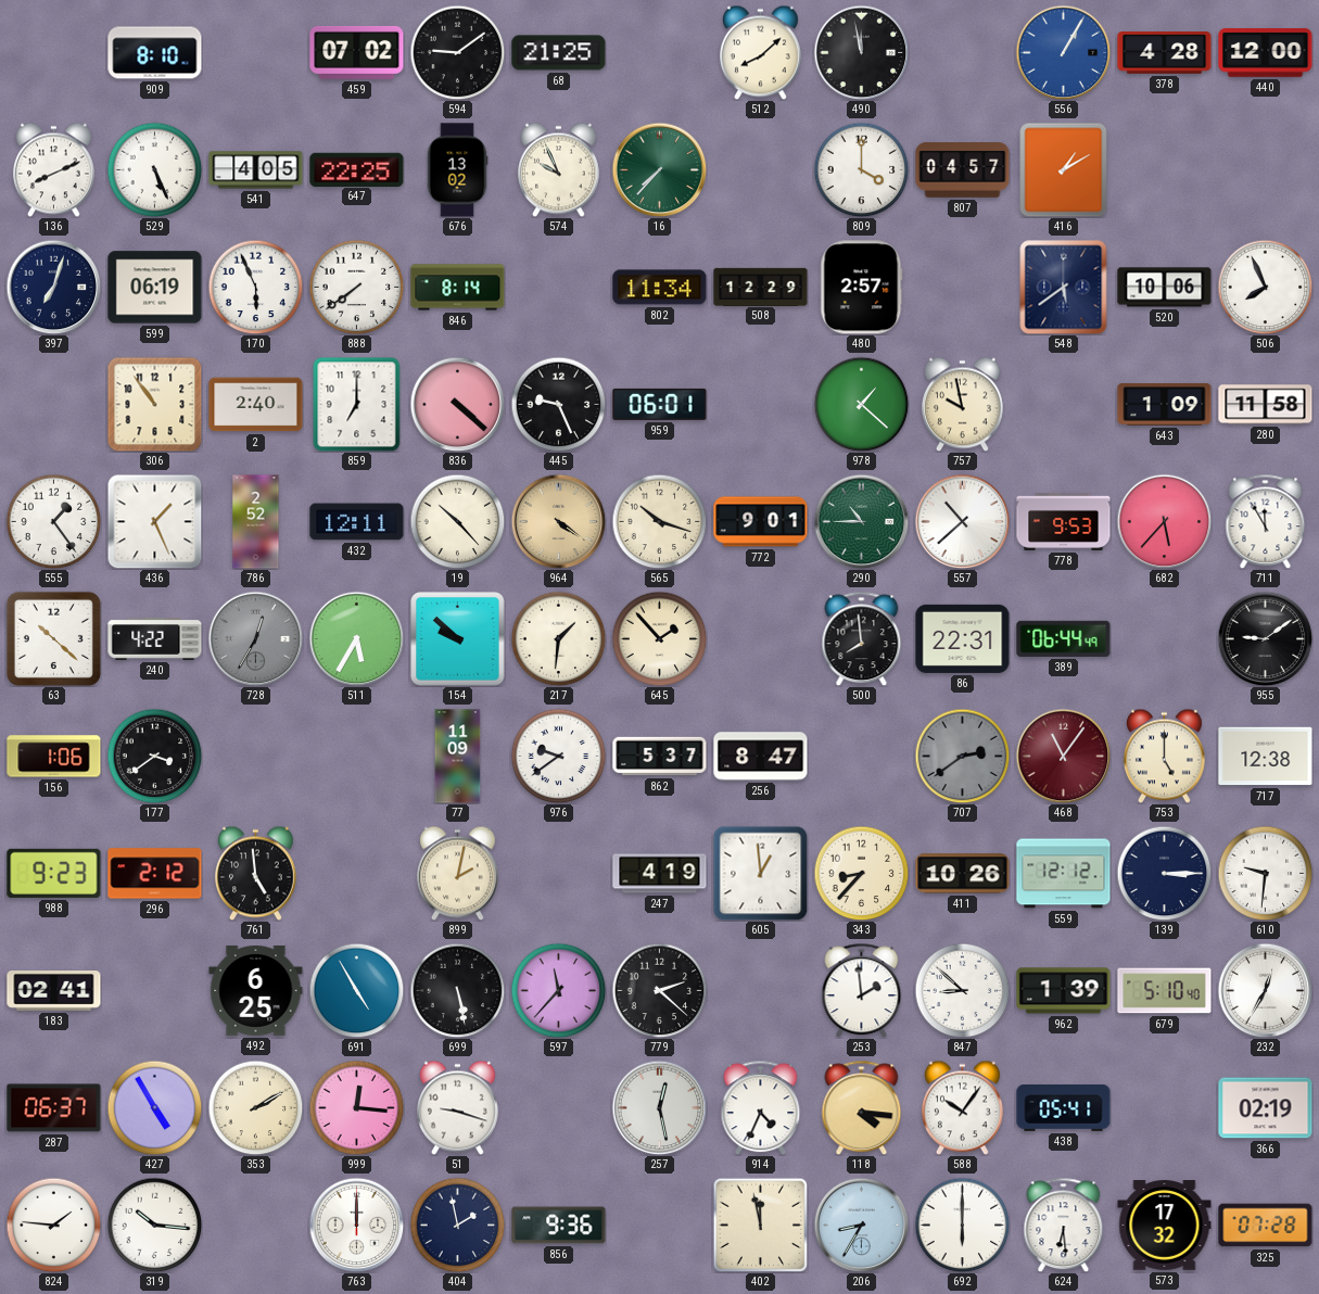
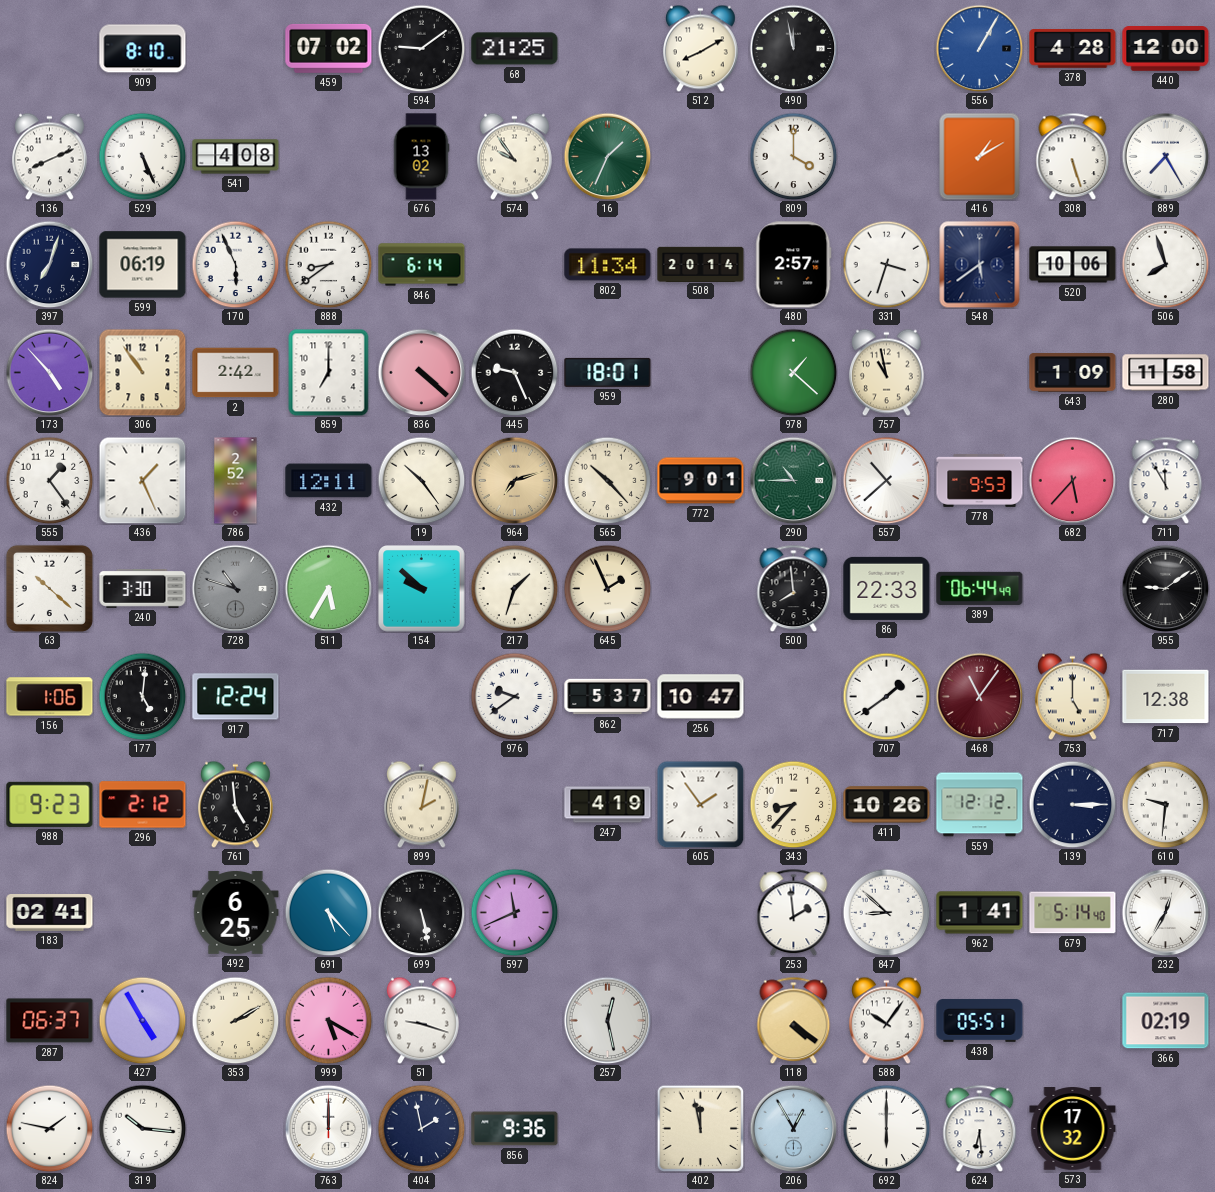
512: 8:08 -> 8:10 (700, 48)
541: 4:05 -> 4:08 (236, 157)
647: 22:25 -> none (357, 169)
574: 9:56 -> 9:54 (514, 156)
16: 7:37 -> 1:34 (607, 156)
807: 04:57 -> none (963, 170)
308: none -> 5:27 (1073, 156)
889: none -> 7:25 (1165, 156)
888: 7:39 -> 8:39 (328, 264)
846: 8:14 -> 6:14 (422, 265)
508: 12:29 -> 20:14 (701, 264)
331: none -> 3:33 (886, 264)
506: 7:56 -> 7:57 (1165, 264)
173: none -> 4:53 (49, 372)
2: 2:40 -> 2:42 (236, 373)
959: 06:01 -> 18:01 (608, 372)
757: 9:58 -> 10:58 (886, 372)
19: 10:23 -> 10:24 (421, 480)
964: 4:21 -> 7:12 (514, 480)
565: 10:18 -> 10:23 (607, 480)
240: 4:22 -> 3:30 (143, 589)
728: 12:35 -> 10:48 (235, 588)
217: 1:31 -> 1:33 (514, 588)
645: 1:53 -> 1:56 (607, 588)
86: 22:31 -> 22:33 (887, 588)
177: 3:39 -> 5:01 (142, 696)
917: none -> 12:24 (236, 697)
77: 11:09 -> none (458, 757)
256: 8:47 -> 10:47 (701, 697)
707: 2:39 -> 1:39 (886, 696)
707 dial: grey -> white (886, 696)
605: 12:59 -> 1:54 (700, 804)
691: 4:55 -> 5:23 (328, 912)
597: 11:37 -> 11:41 (514, 912)
779: 2:22 -> none (659, 990)
962: 1:39 -> 1:41 (980, 913)
679: 5:10 -> 5:14 (1073, 913)
999: 12:16 -> 5:20 (328, 1020)
914: 4:34 -> none (761, 1107)
118: 4:16 -> 4:21 (794, 1020)
438: 05:41 -> 05:51 (980, 1020)
824: 1:46 -> 1:47 (49, 1128)
206: 8:35 -> 12:55 (793, 1128)
325: 07:28 -> none (1266, 1226)
